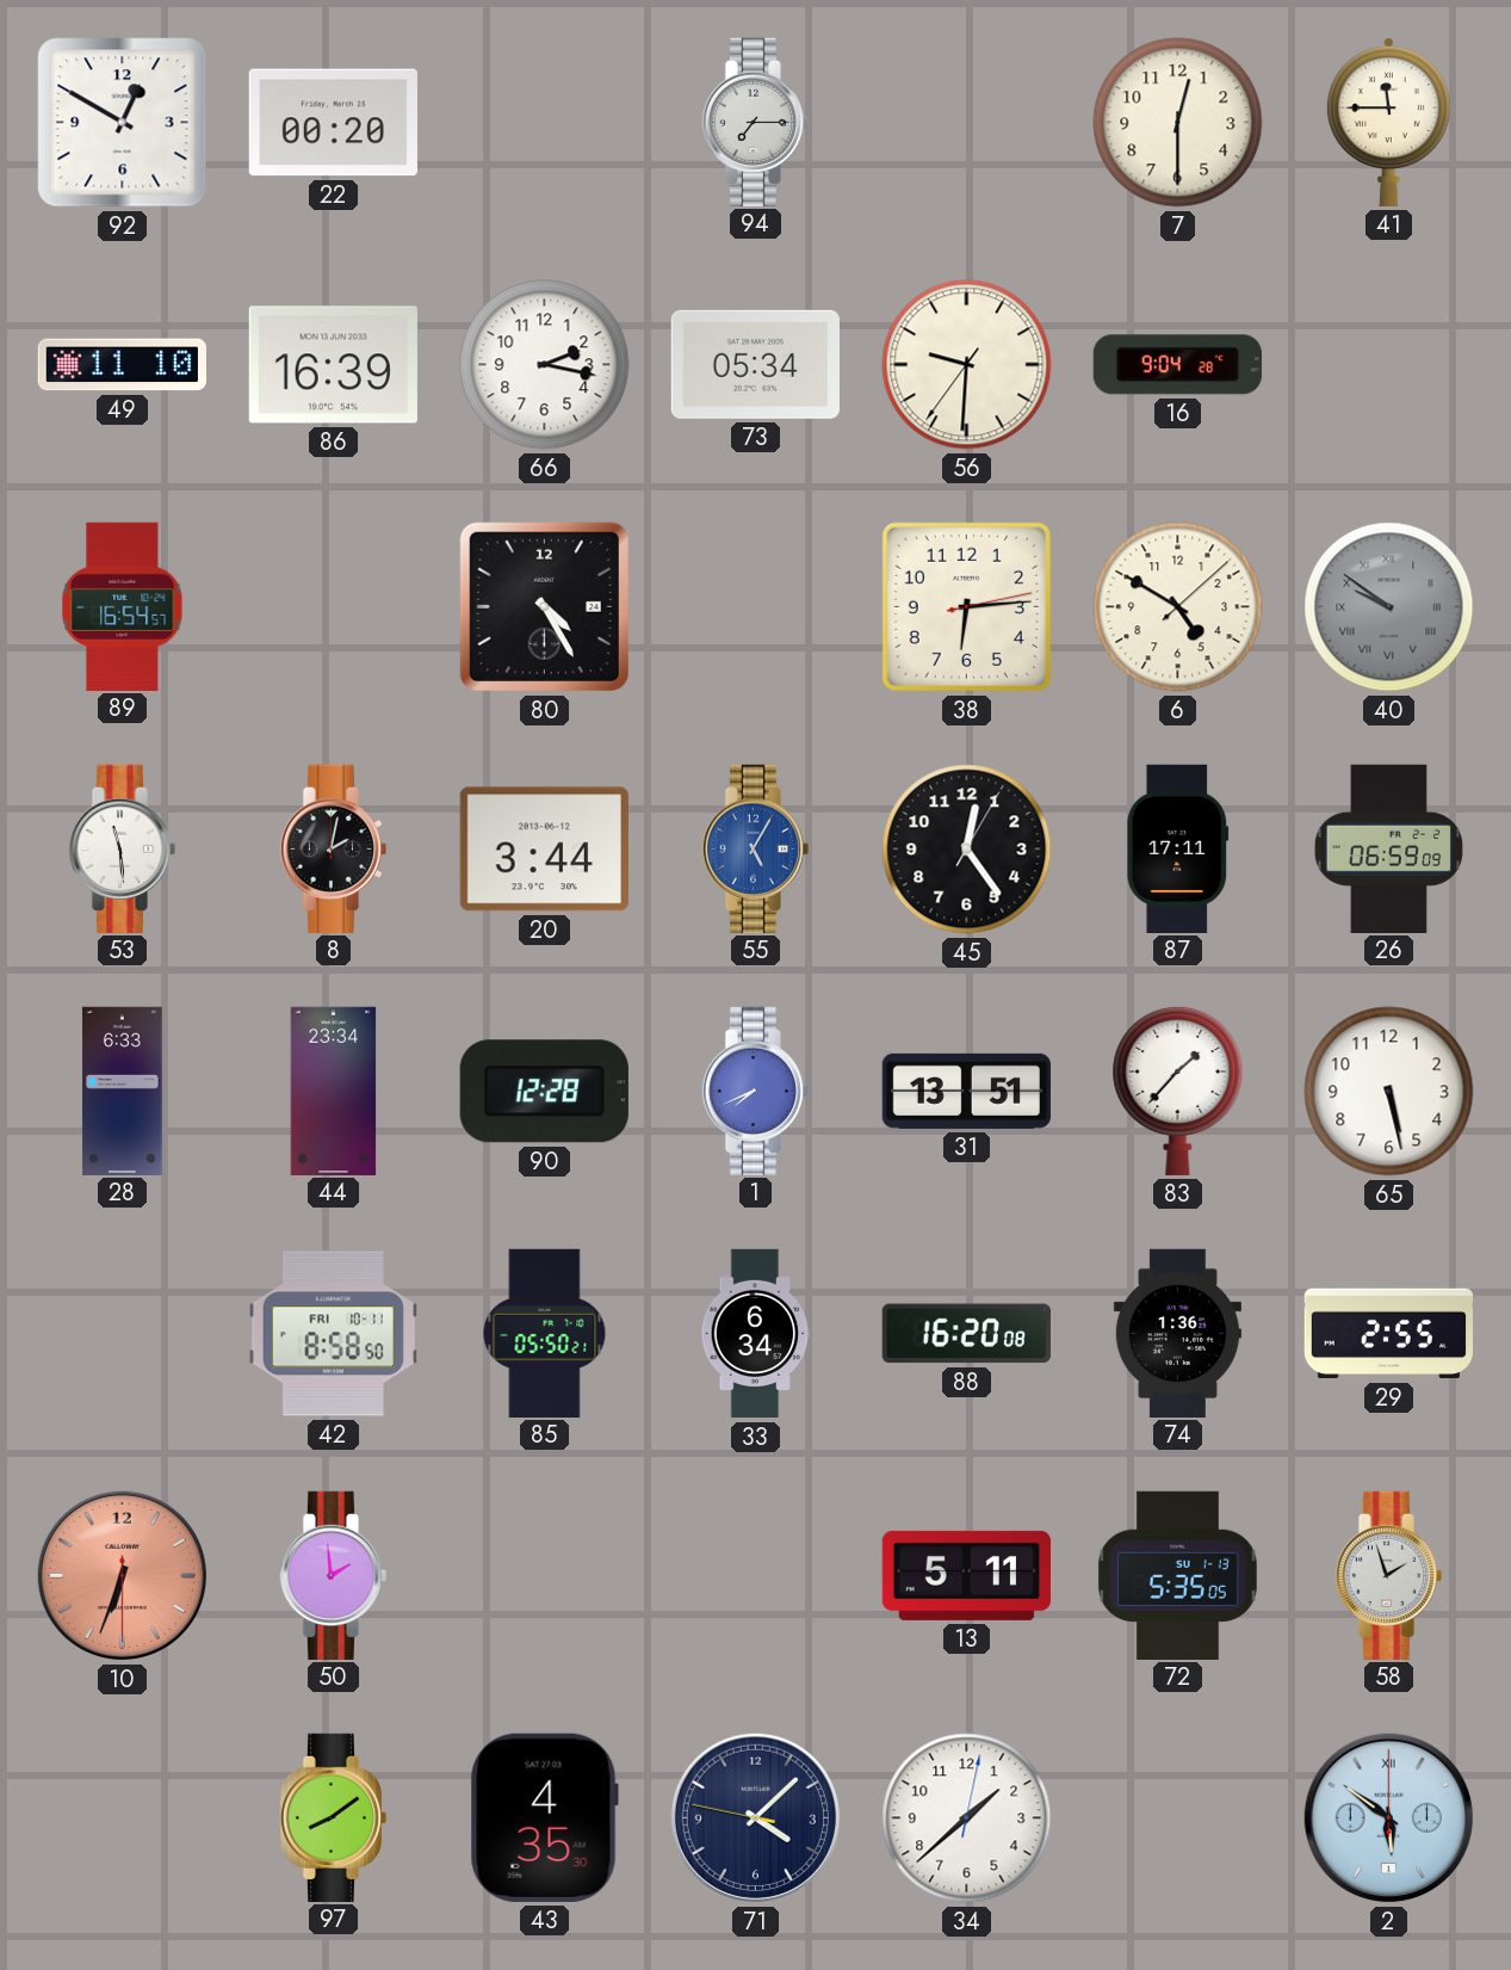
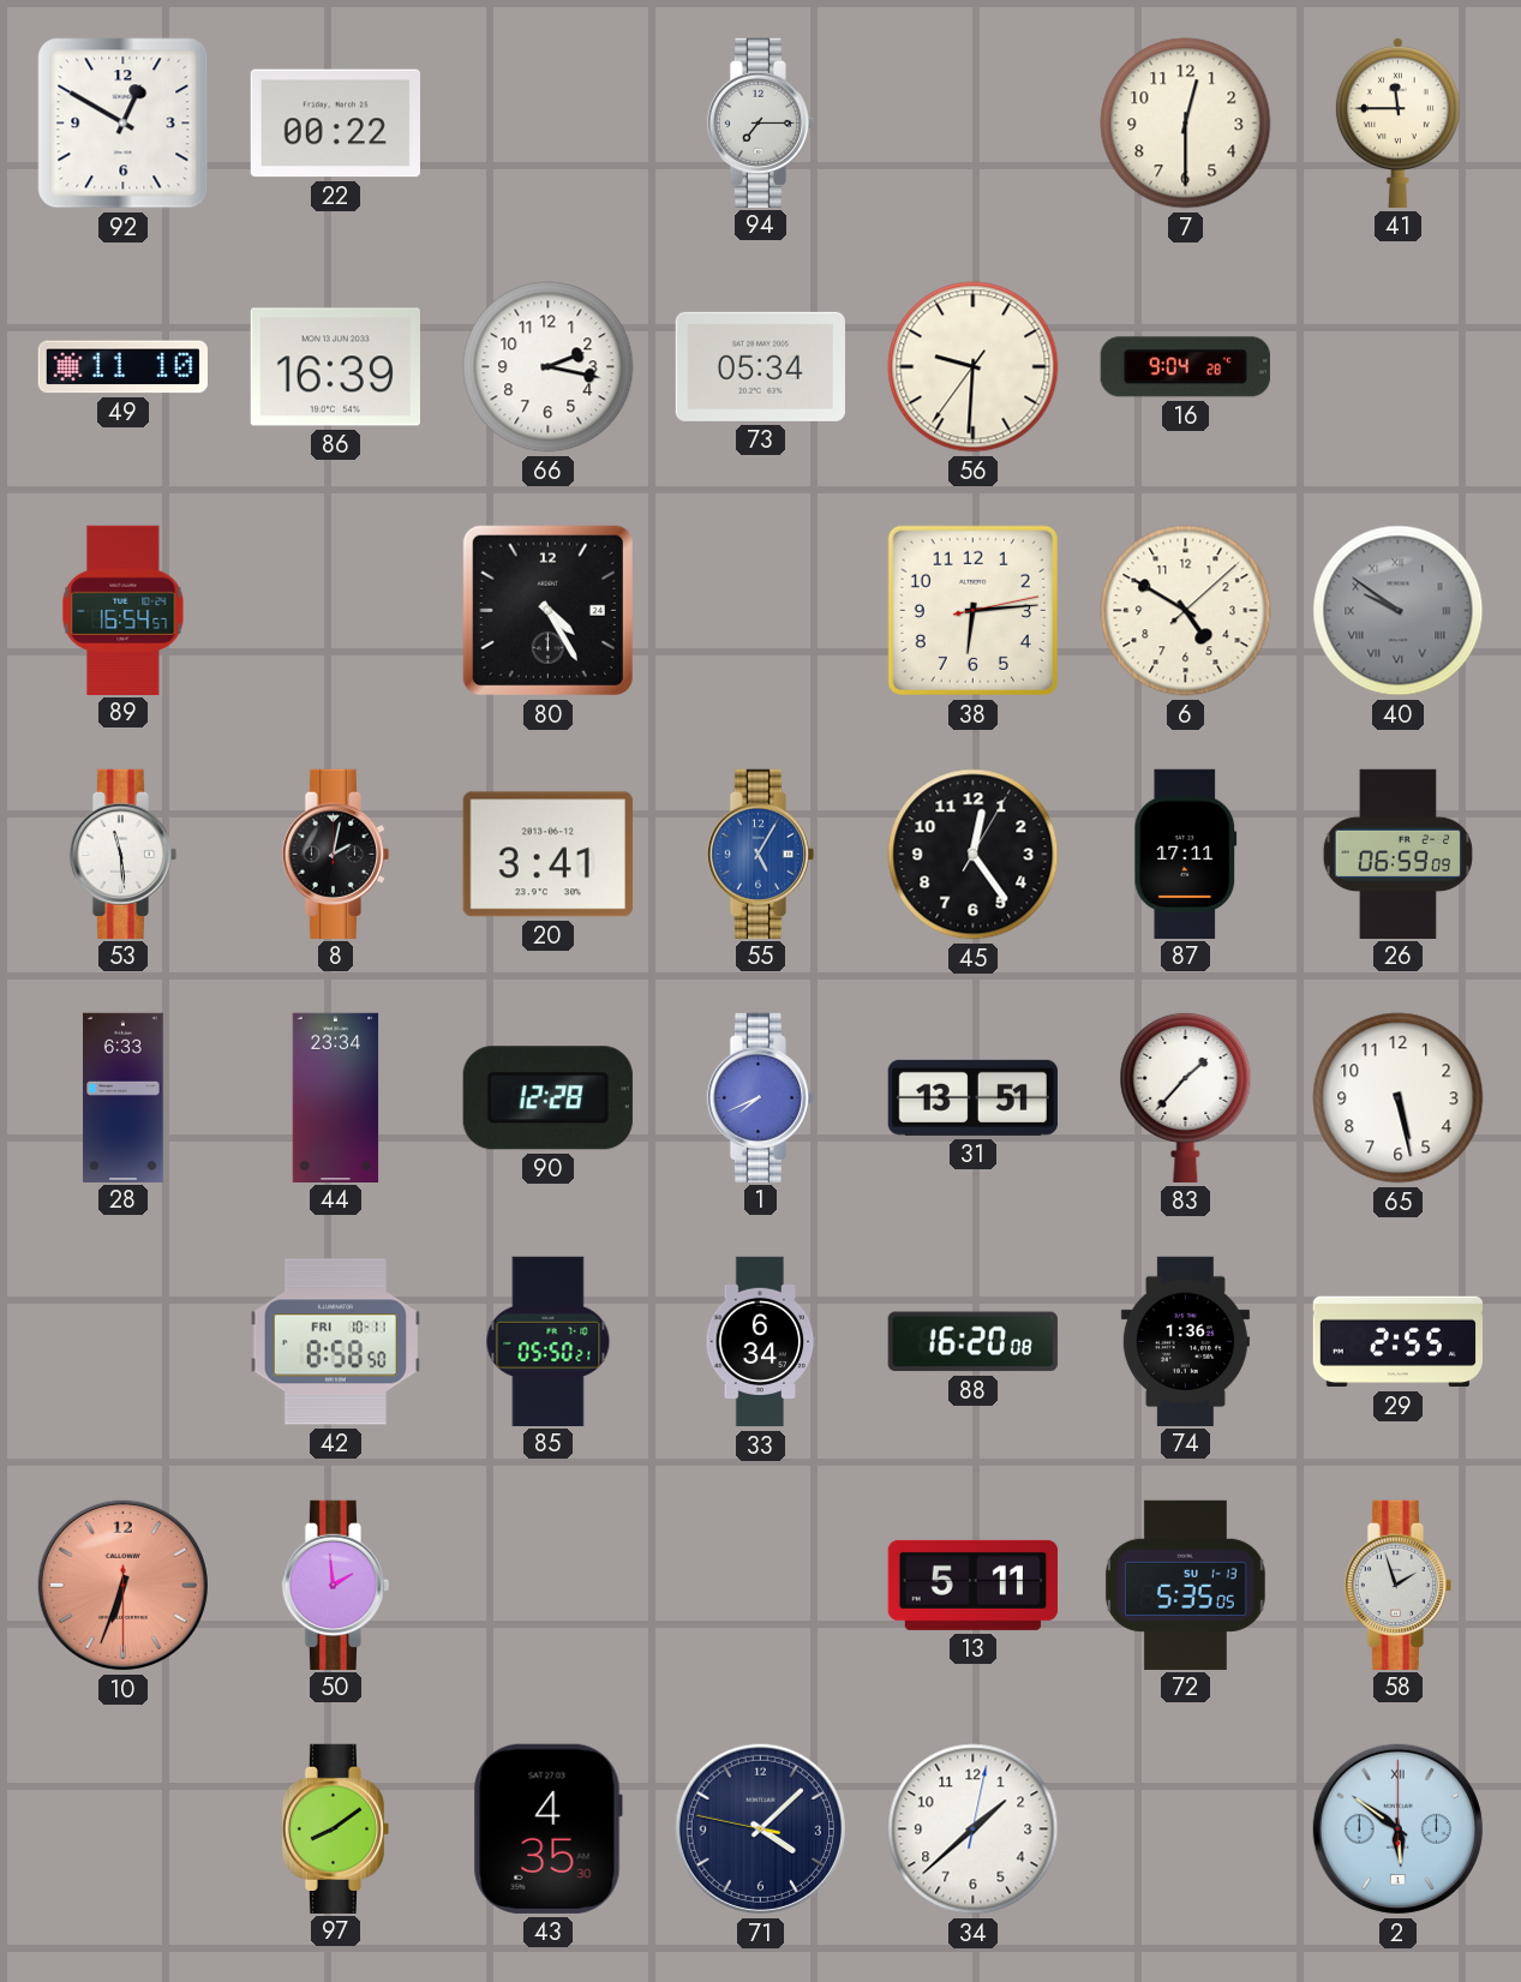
22: 00:20 -> 00:22 (335, 124)
20: 3:44 -> 3:41 (547, 855)
